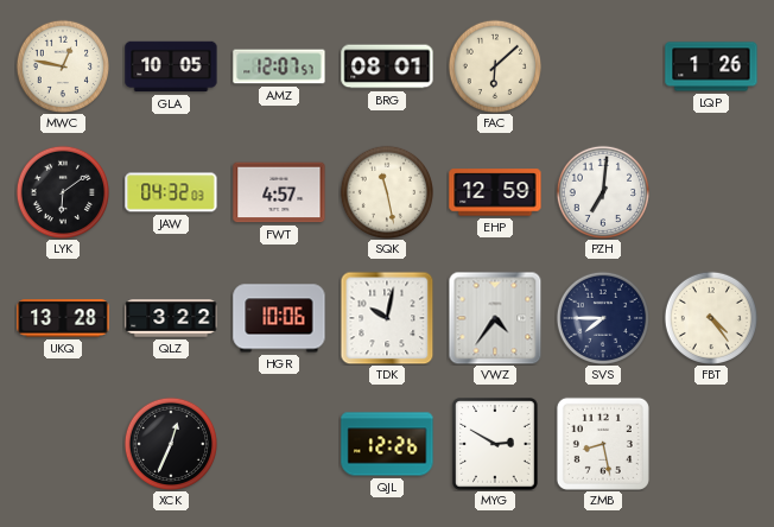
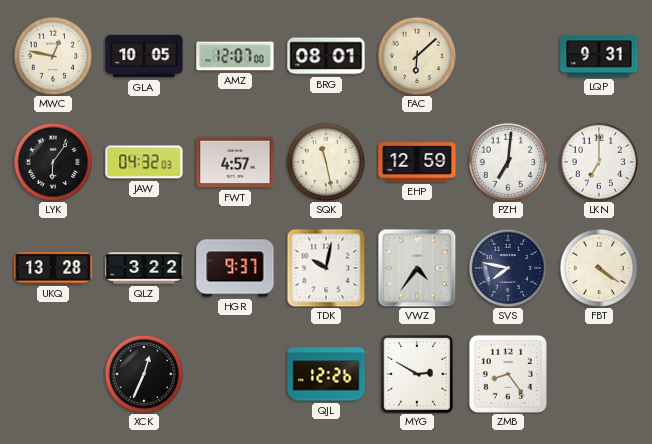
AMZ: 12:07:57 -> 12:07:00 (235, 56)
LQP: 1:26 -> 9:31 (599, 56)
LYK: 6:09 -> 6:06 (52, 161)
LKN: none -> 7:00 (598, 161)
HGR: 10:06 -> 9:37 (235, 268)
SVS: 7:45 -> 7:47 (507, 267)
FBT: 4:24 -> 4:21 (598, 267)
ZMB: 8:28 -> 8:24 (508, 374)
